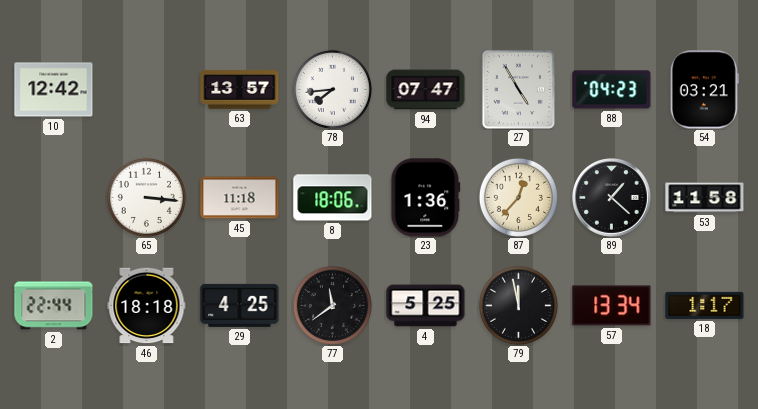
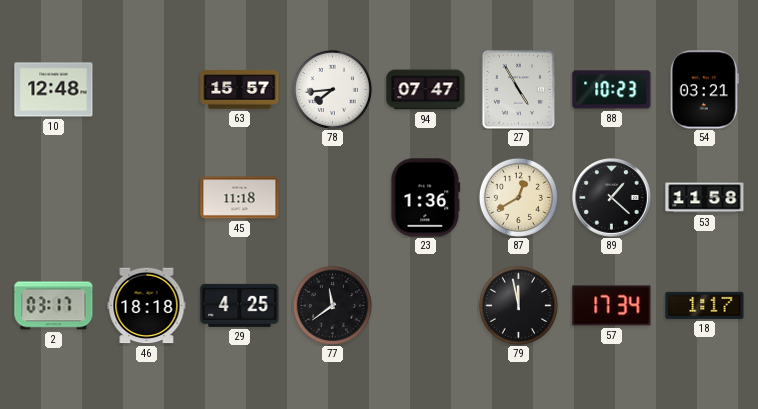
10: 12:42 -> 12:48 (54, 90)
63: 13:57 -> 15:57 (240, 90)
88: 04:23 -> 10:23 (612, 90)
65: 3:16 -> none (146, 197)
8: 18:06 -> none (333, 198)
87: 12:37 -> 12:40 (518, 197)
2: 22:44 -> 03:17 (54, 306)
4: 5:25 -> none (426, 306)
57: 13:34 -> 17:34 (612, 306)
